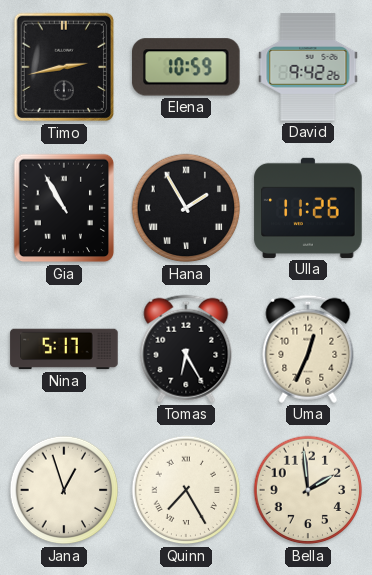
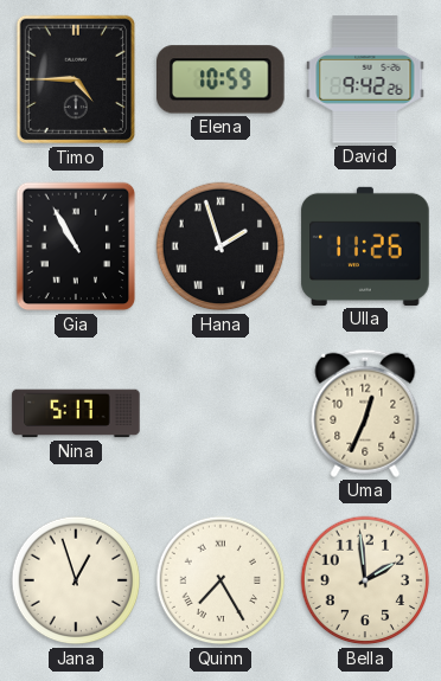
Timo: 2:43 -> 4:45 (76, 79)
Hana: 1:55 -> 1:57 (220, 246)
Tomas: 6:25 -> none (186, 349)
